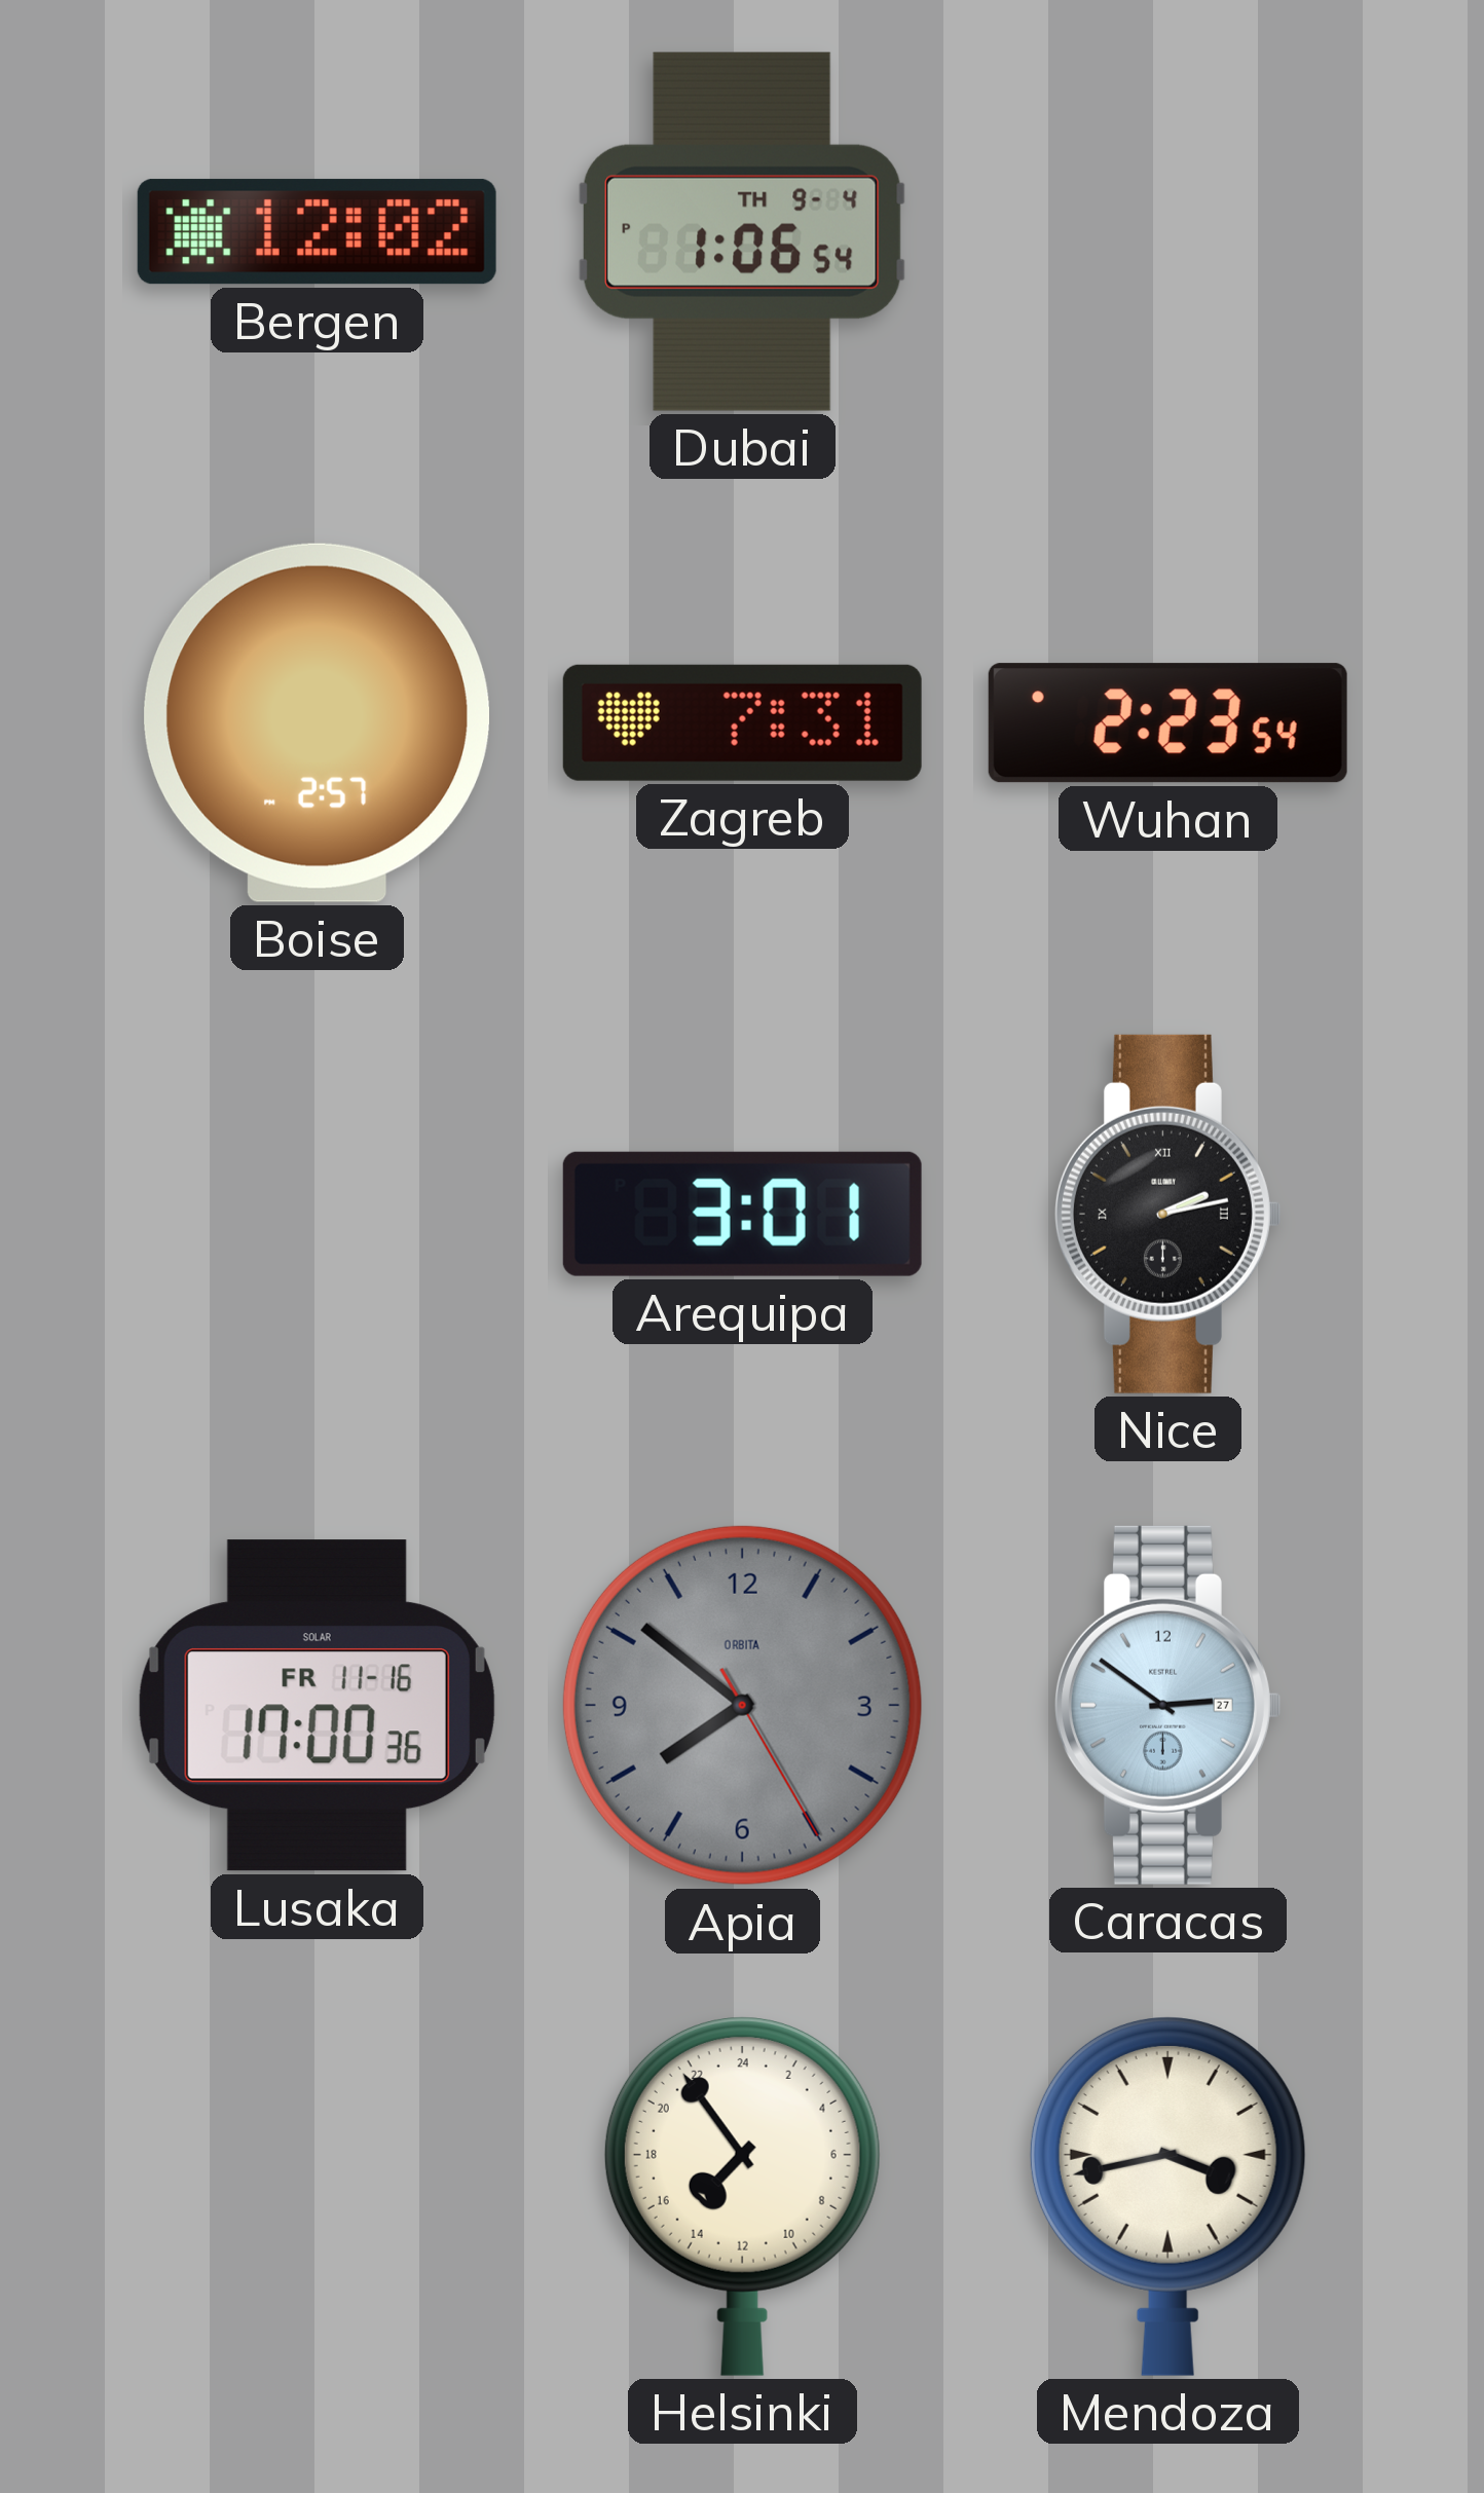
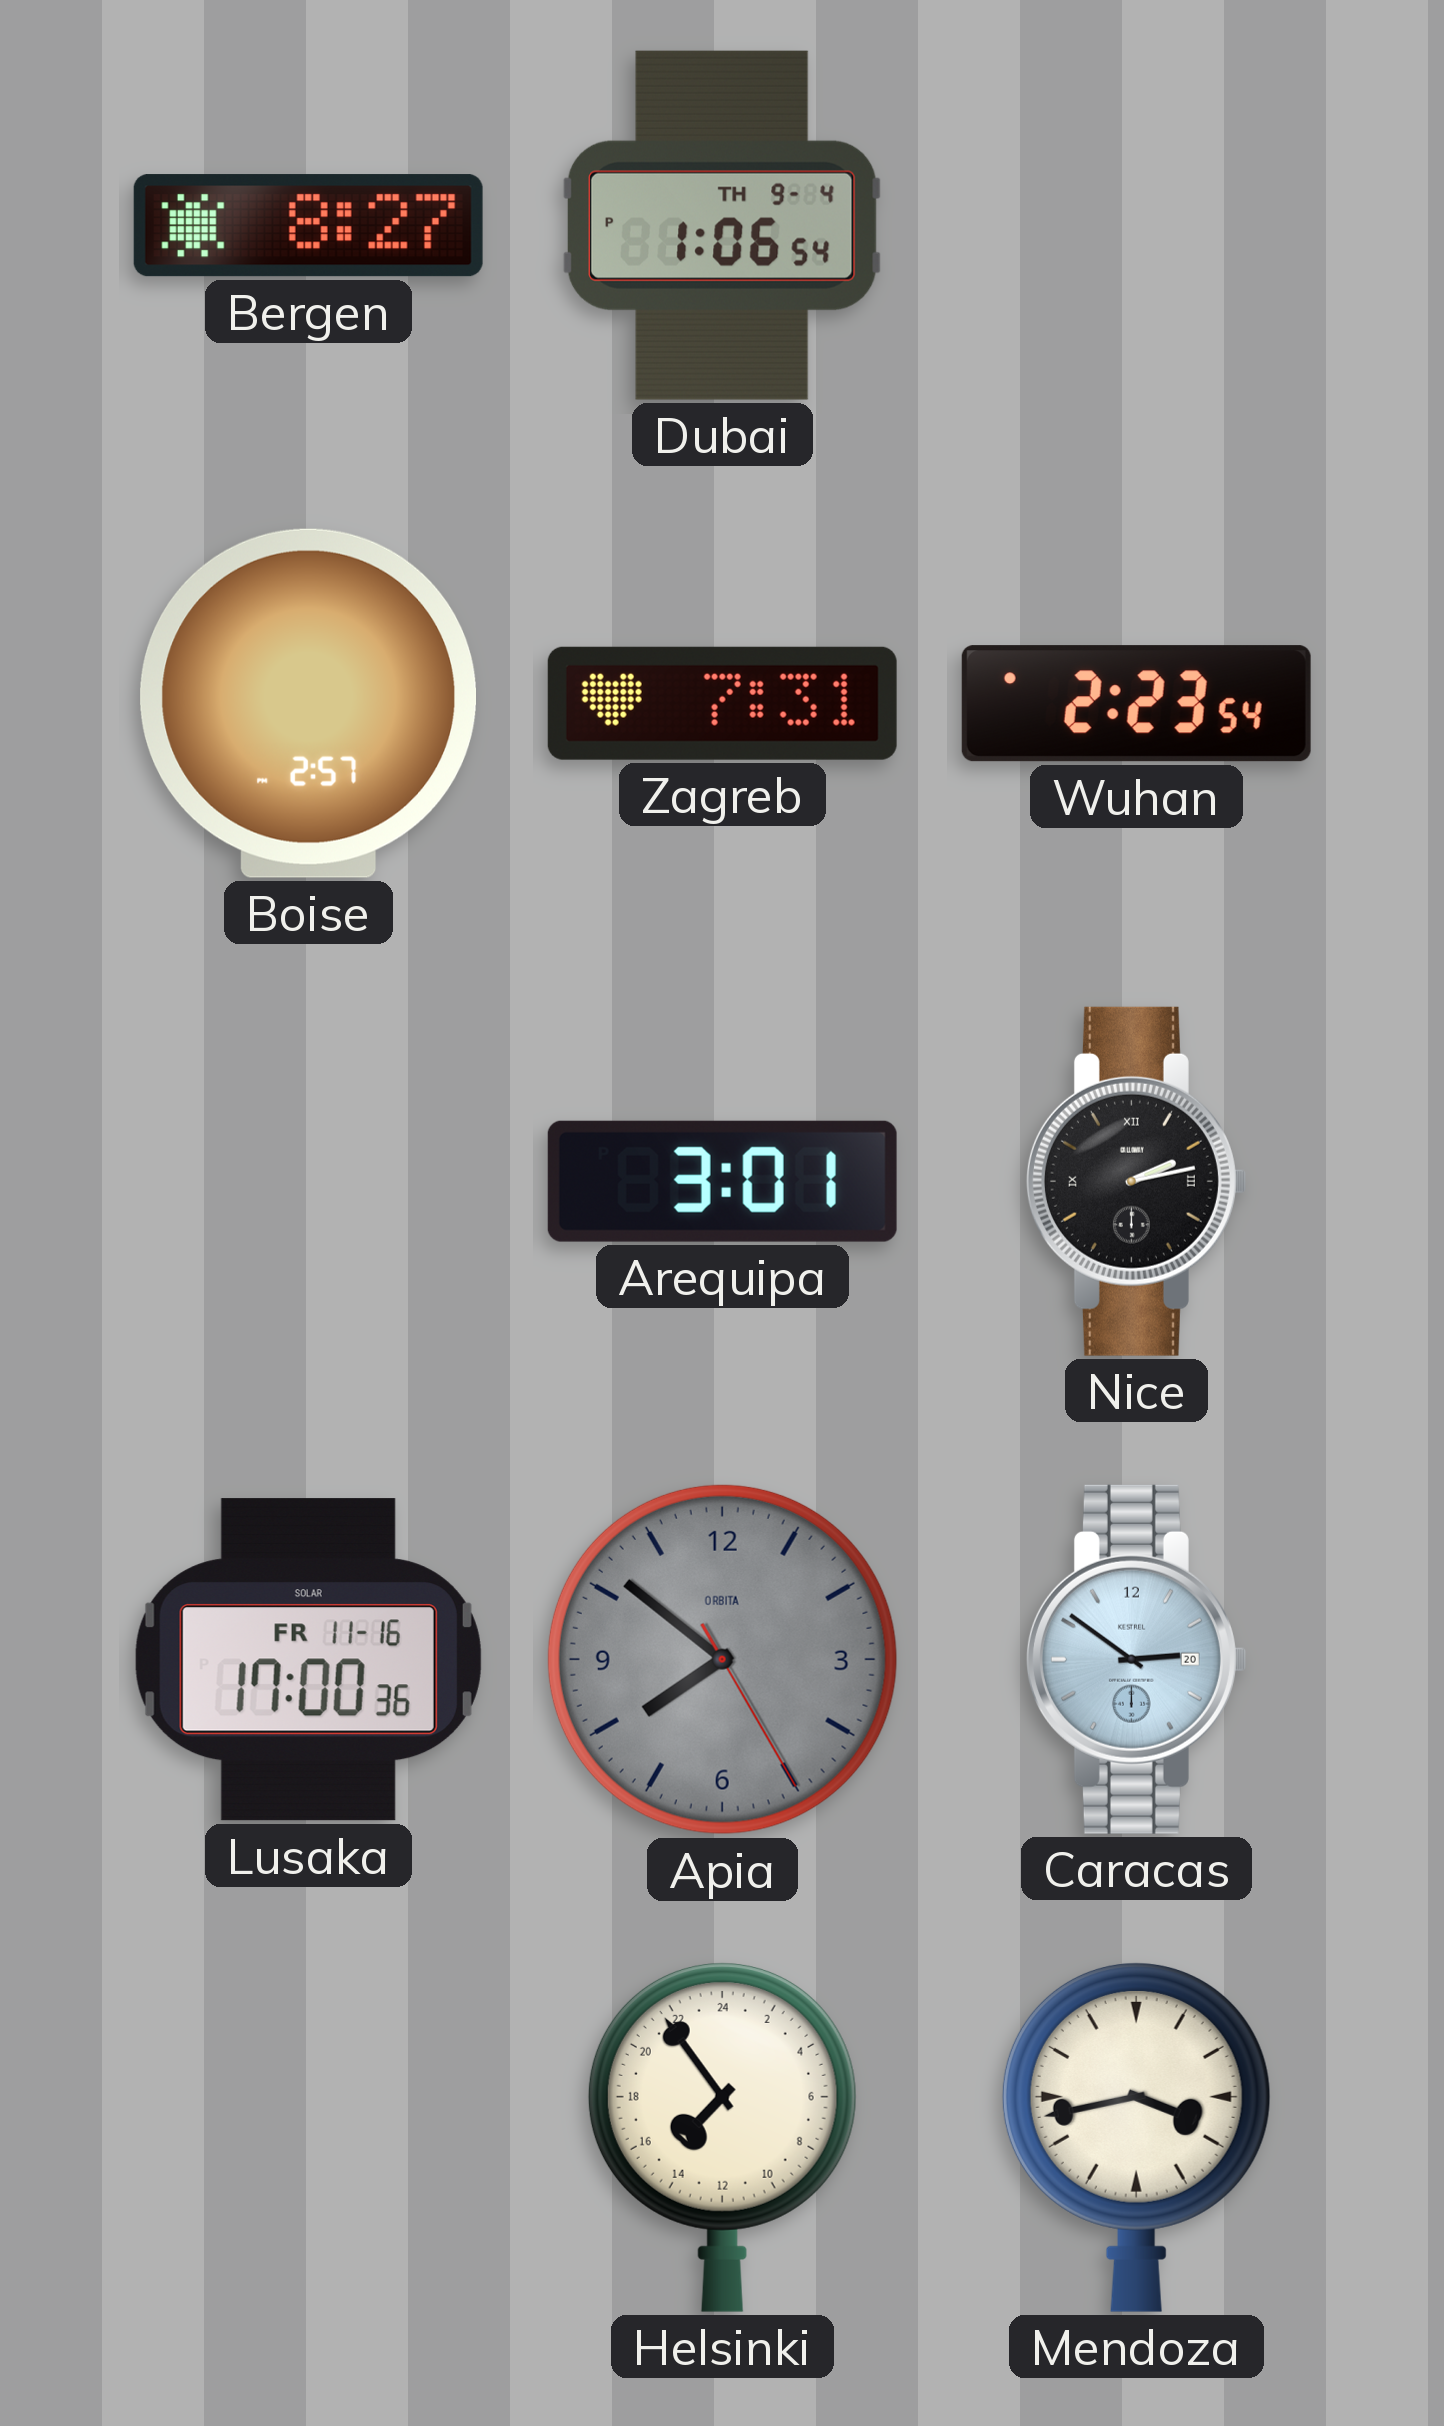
Bergen: 12:02 -> 8:27 (308, 226)
Caracas date: 27 -> 20 (1136, 1659)
